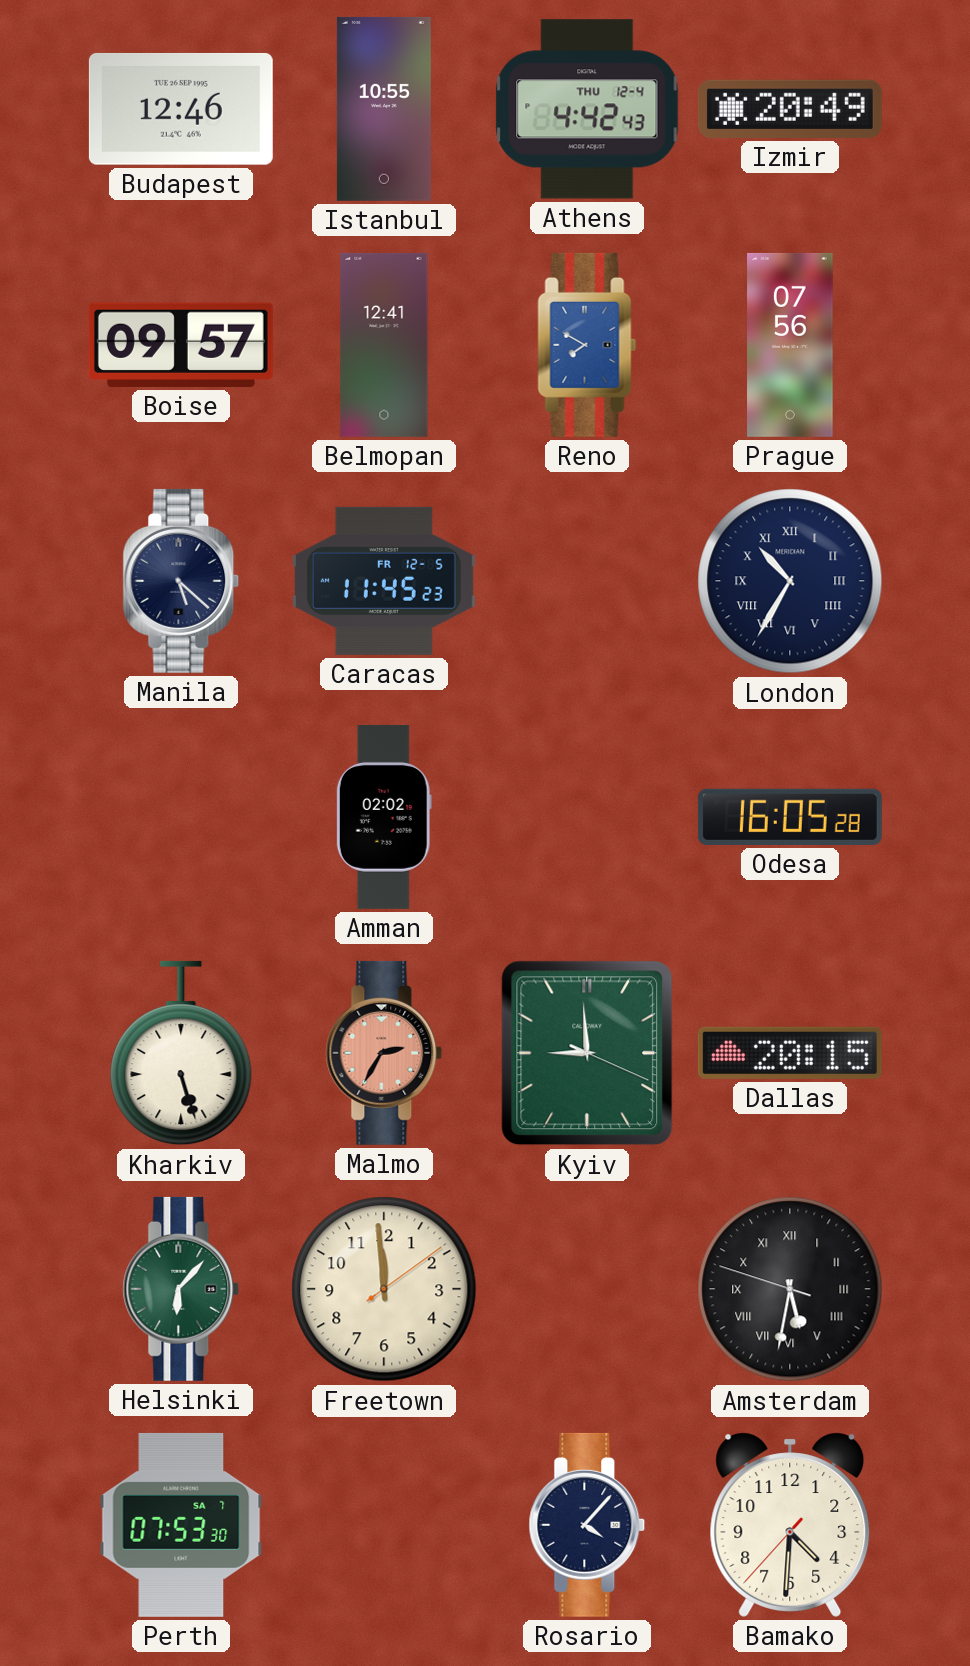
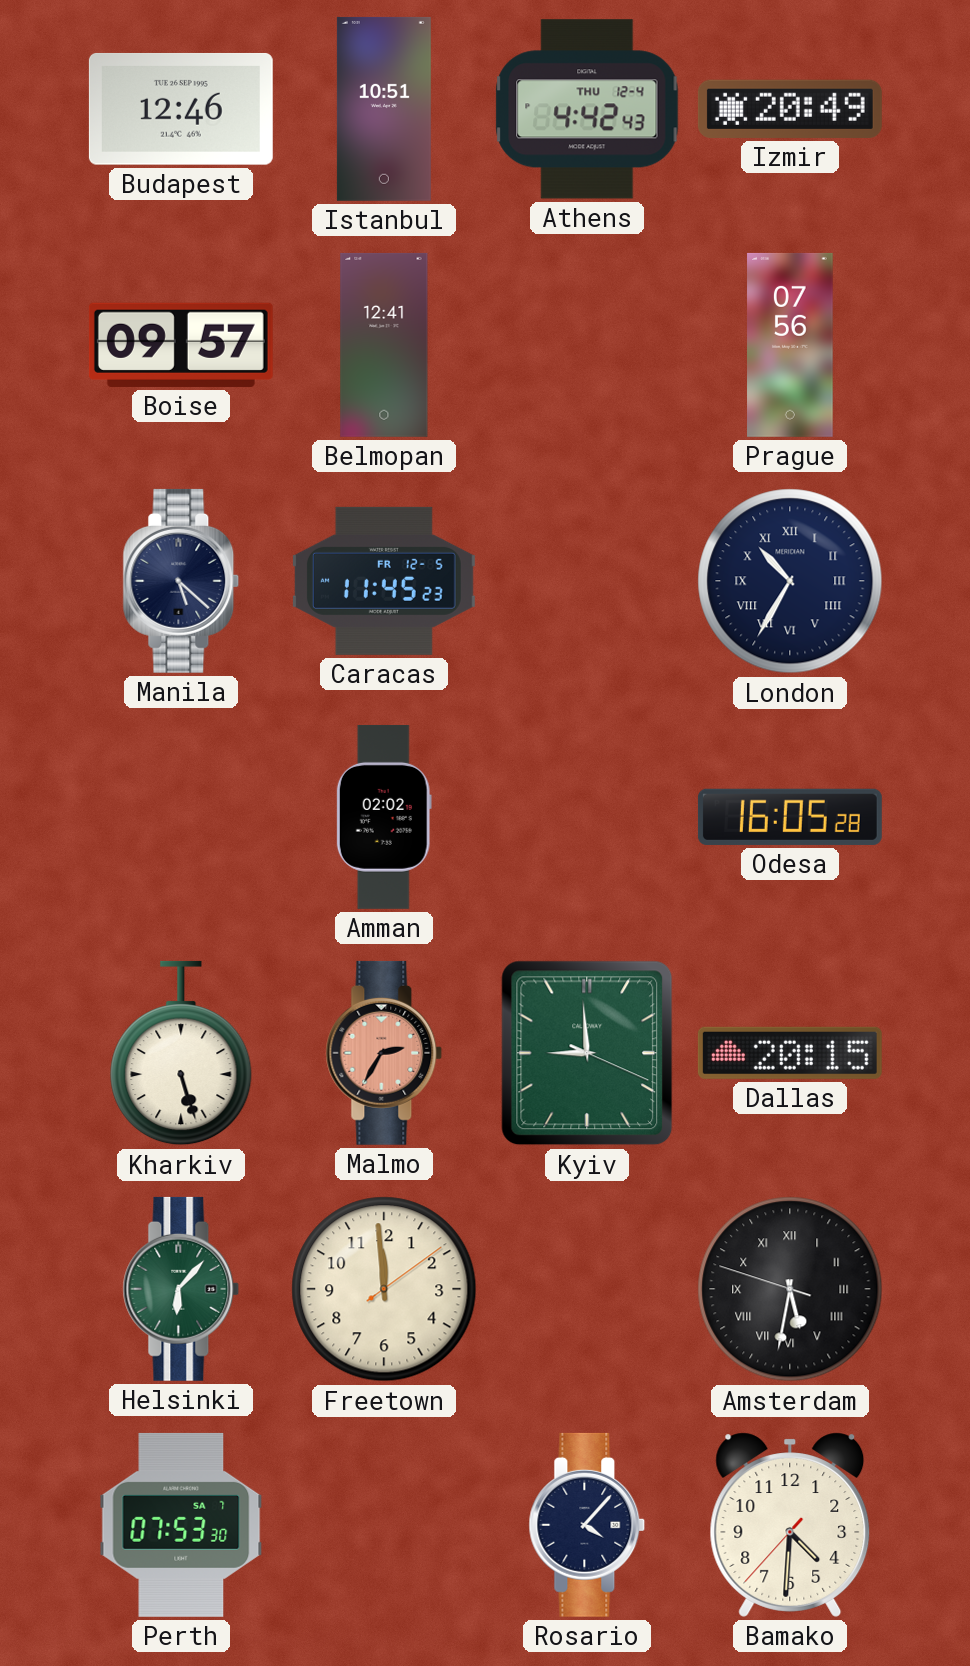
Istanbul: 10:55 -> 10:51 (384, 109)
Reno: 7:50 -> none (587, 345)
